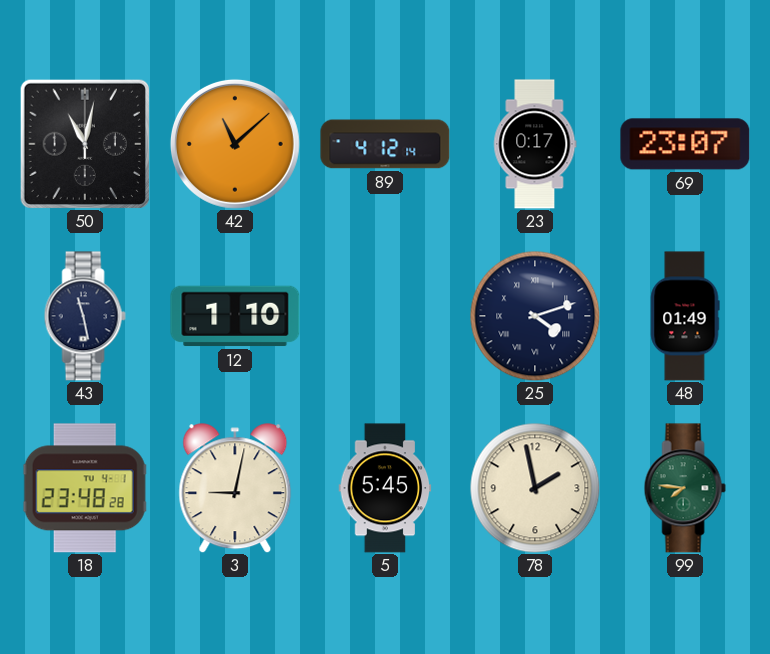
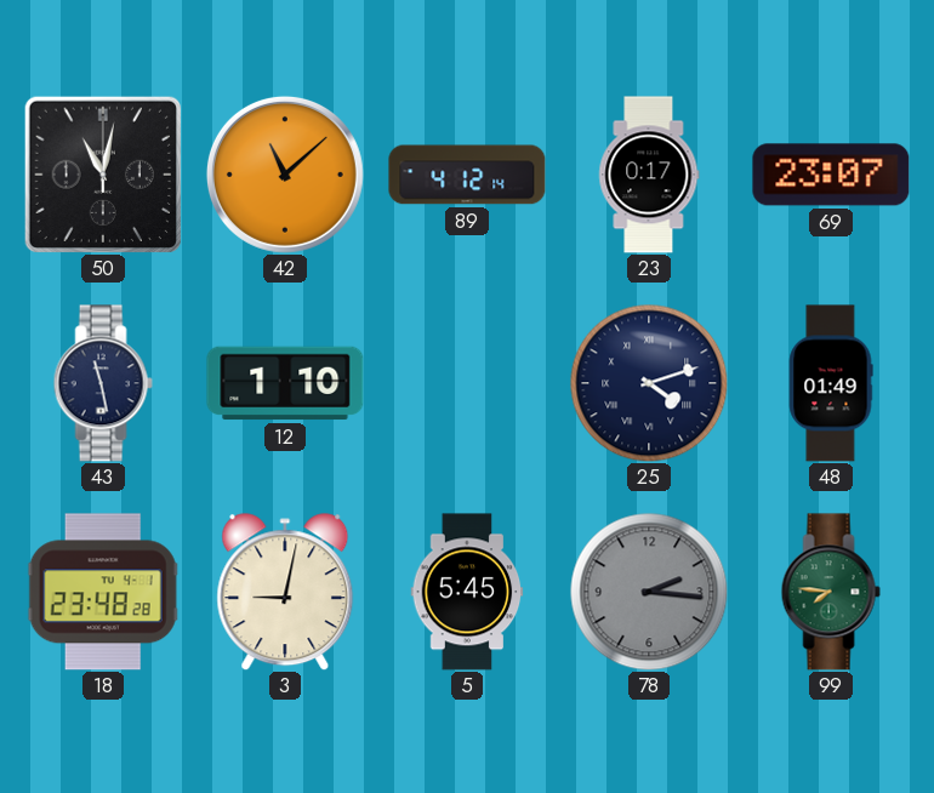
78: 1:58 -> 2:16 (649, 592)
78 dial: cream -> grey (649, 592)
